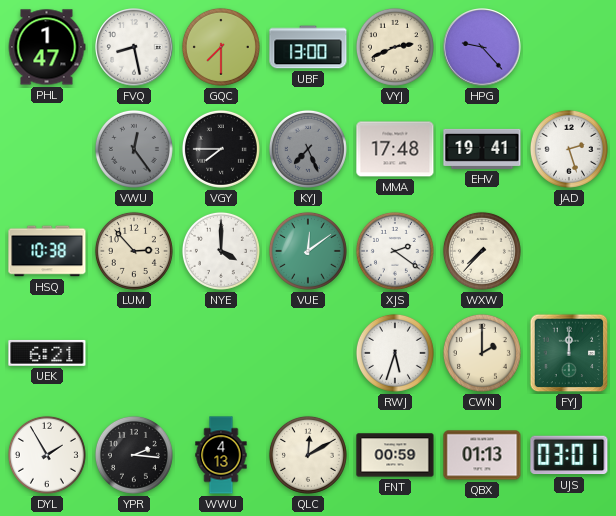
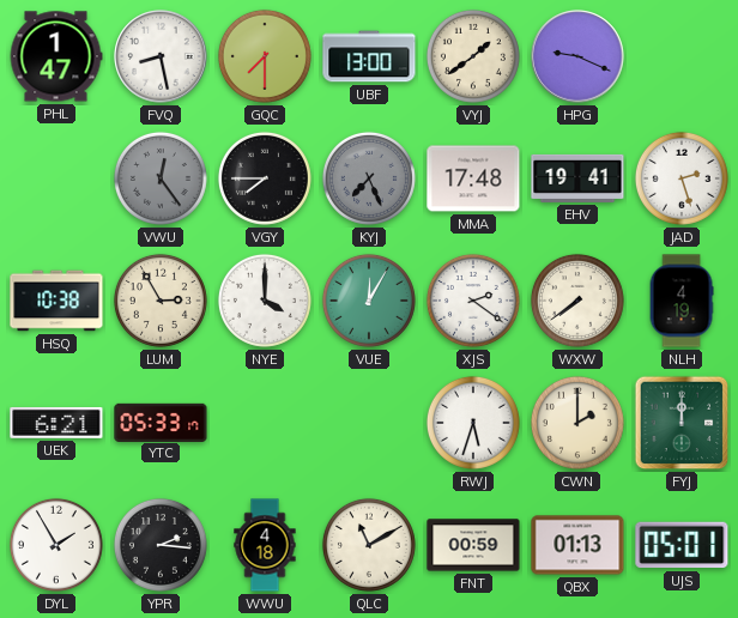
VYJ: 2:41 -> 1:39 (473, 56)
HPG: 9:23 -> 9:19 (577, 56)
LUM: 2:53 -> 2:55 (161, 301)
VUE: 12:09 -> 12:05 (369, 301)
WXW: 7:37 -> 7:39 (577, 301)
NLH: none -> 4:19 (682, 301)
YTC: none -> 05:33 (161, 422)
WWU: 4:13 -> 4:18 (265, 545)
QLC: 12:10 -> 11:10 (369, 545)
UJS: 03:01 -> 05:01 (682, 545)
